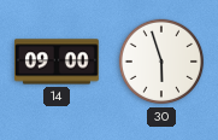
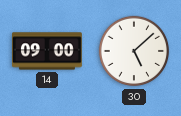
30: 5:57 -> 5:08 (134, 51)
